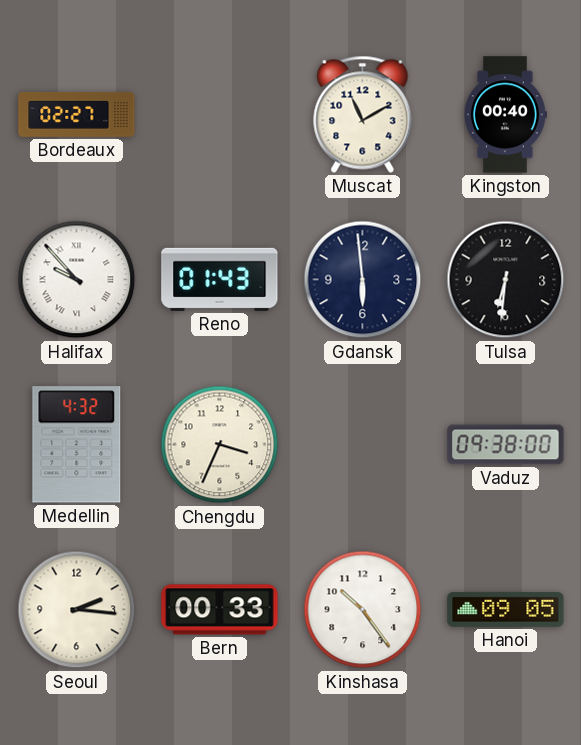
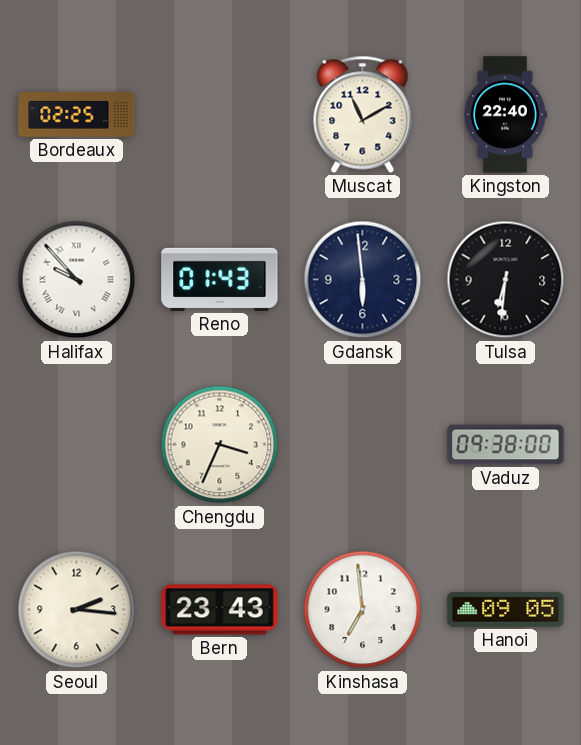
Bordeaux: 02:27 -> 02:25 (77, 114)
Kingston: 00:40 -> 22:40 (505, 115)
Medellin: 4:32 -> none (77, 445)
Bern: 00:33 -> 23:43 (220, 610)
Kinshasa: 10:24 -> 6:59 (363, 610)
